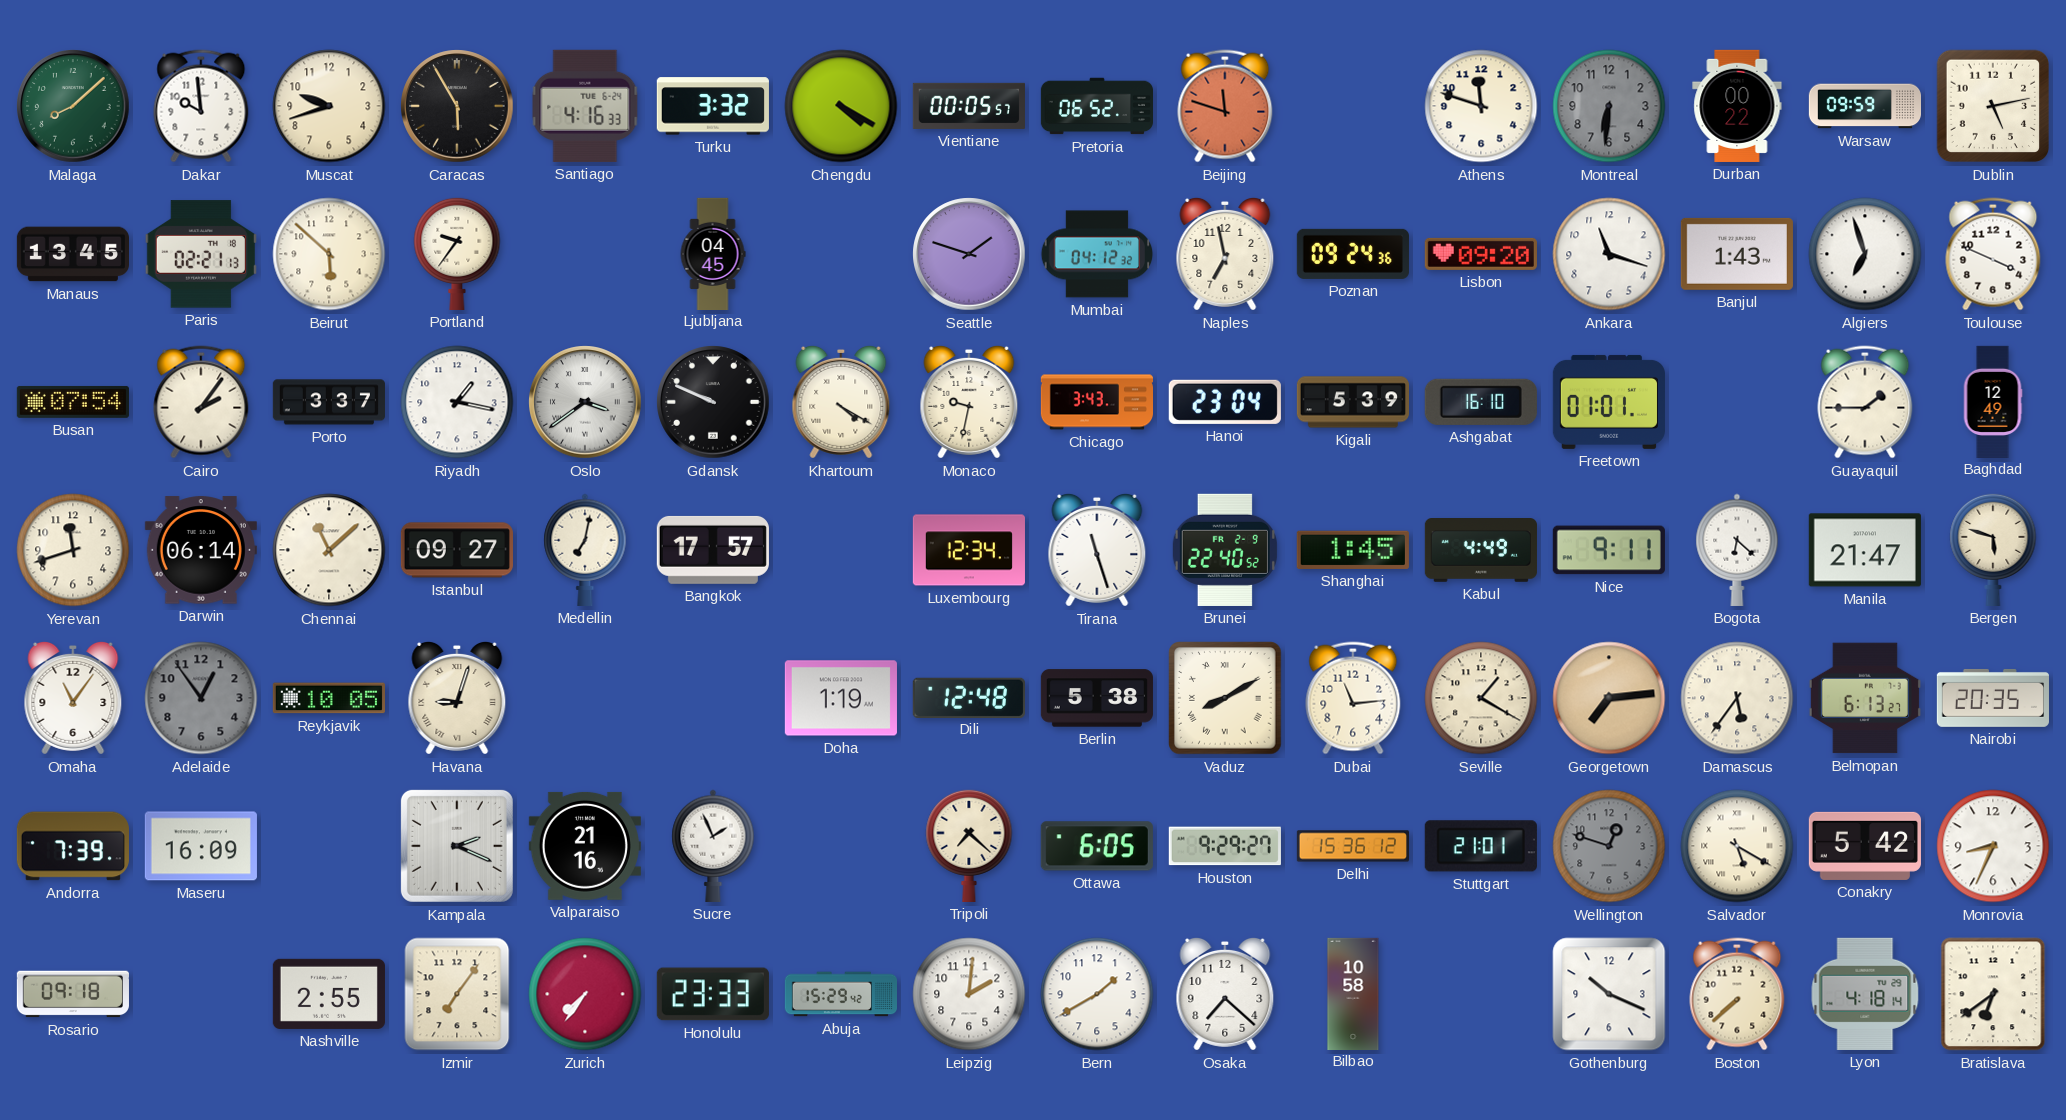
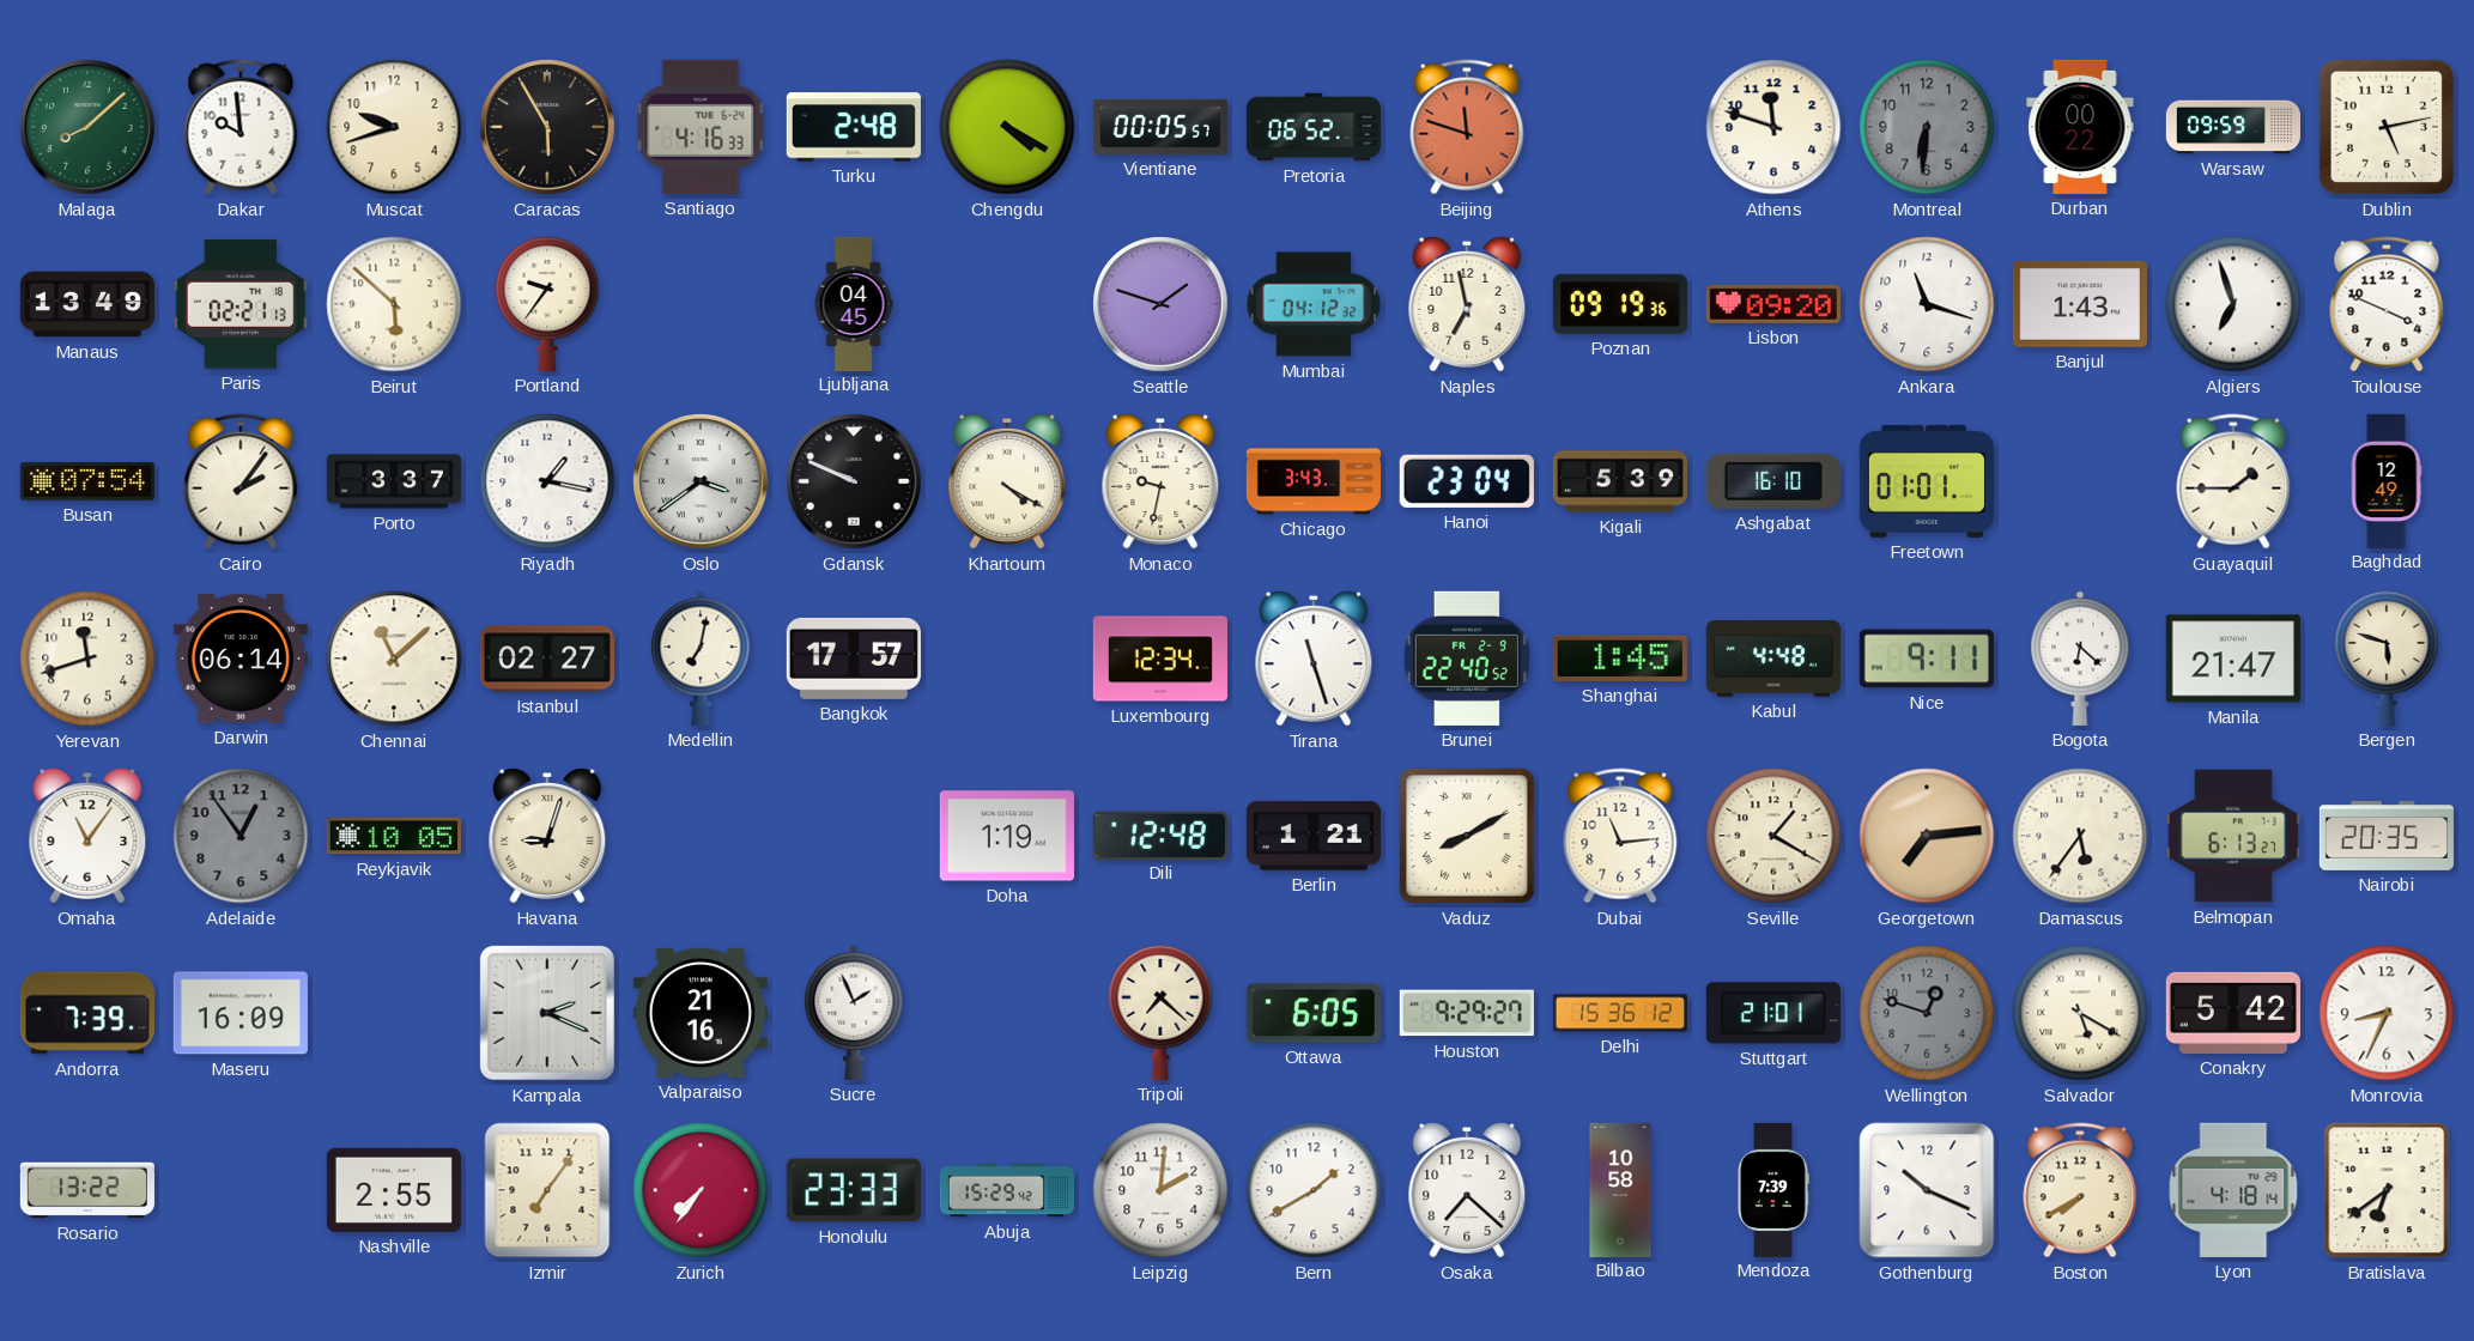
Turku: 3:32 -> 2:48 (854, 127)
Manaus: 13:45 -> 13:49 (86, 304)
Poznan: 09:24 -> 09:19 (1620, 304)
Istanbul: 09:27 -> 02:27 (547, 659)
Kabul: 4:49 -> 4:48 (1773, 660)
Berlin: 5:38 -> 1:21 (1314, 836)
Rosario: 09:18 -> 13:22 (87, 1190)
Mendoza: none -> 7:39 (1773, 1189)
Boston: 7:38 -> 7:40 (2080, 1190)
